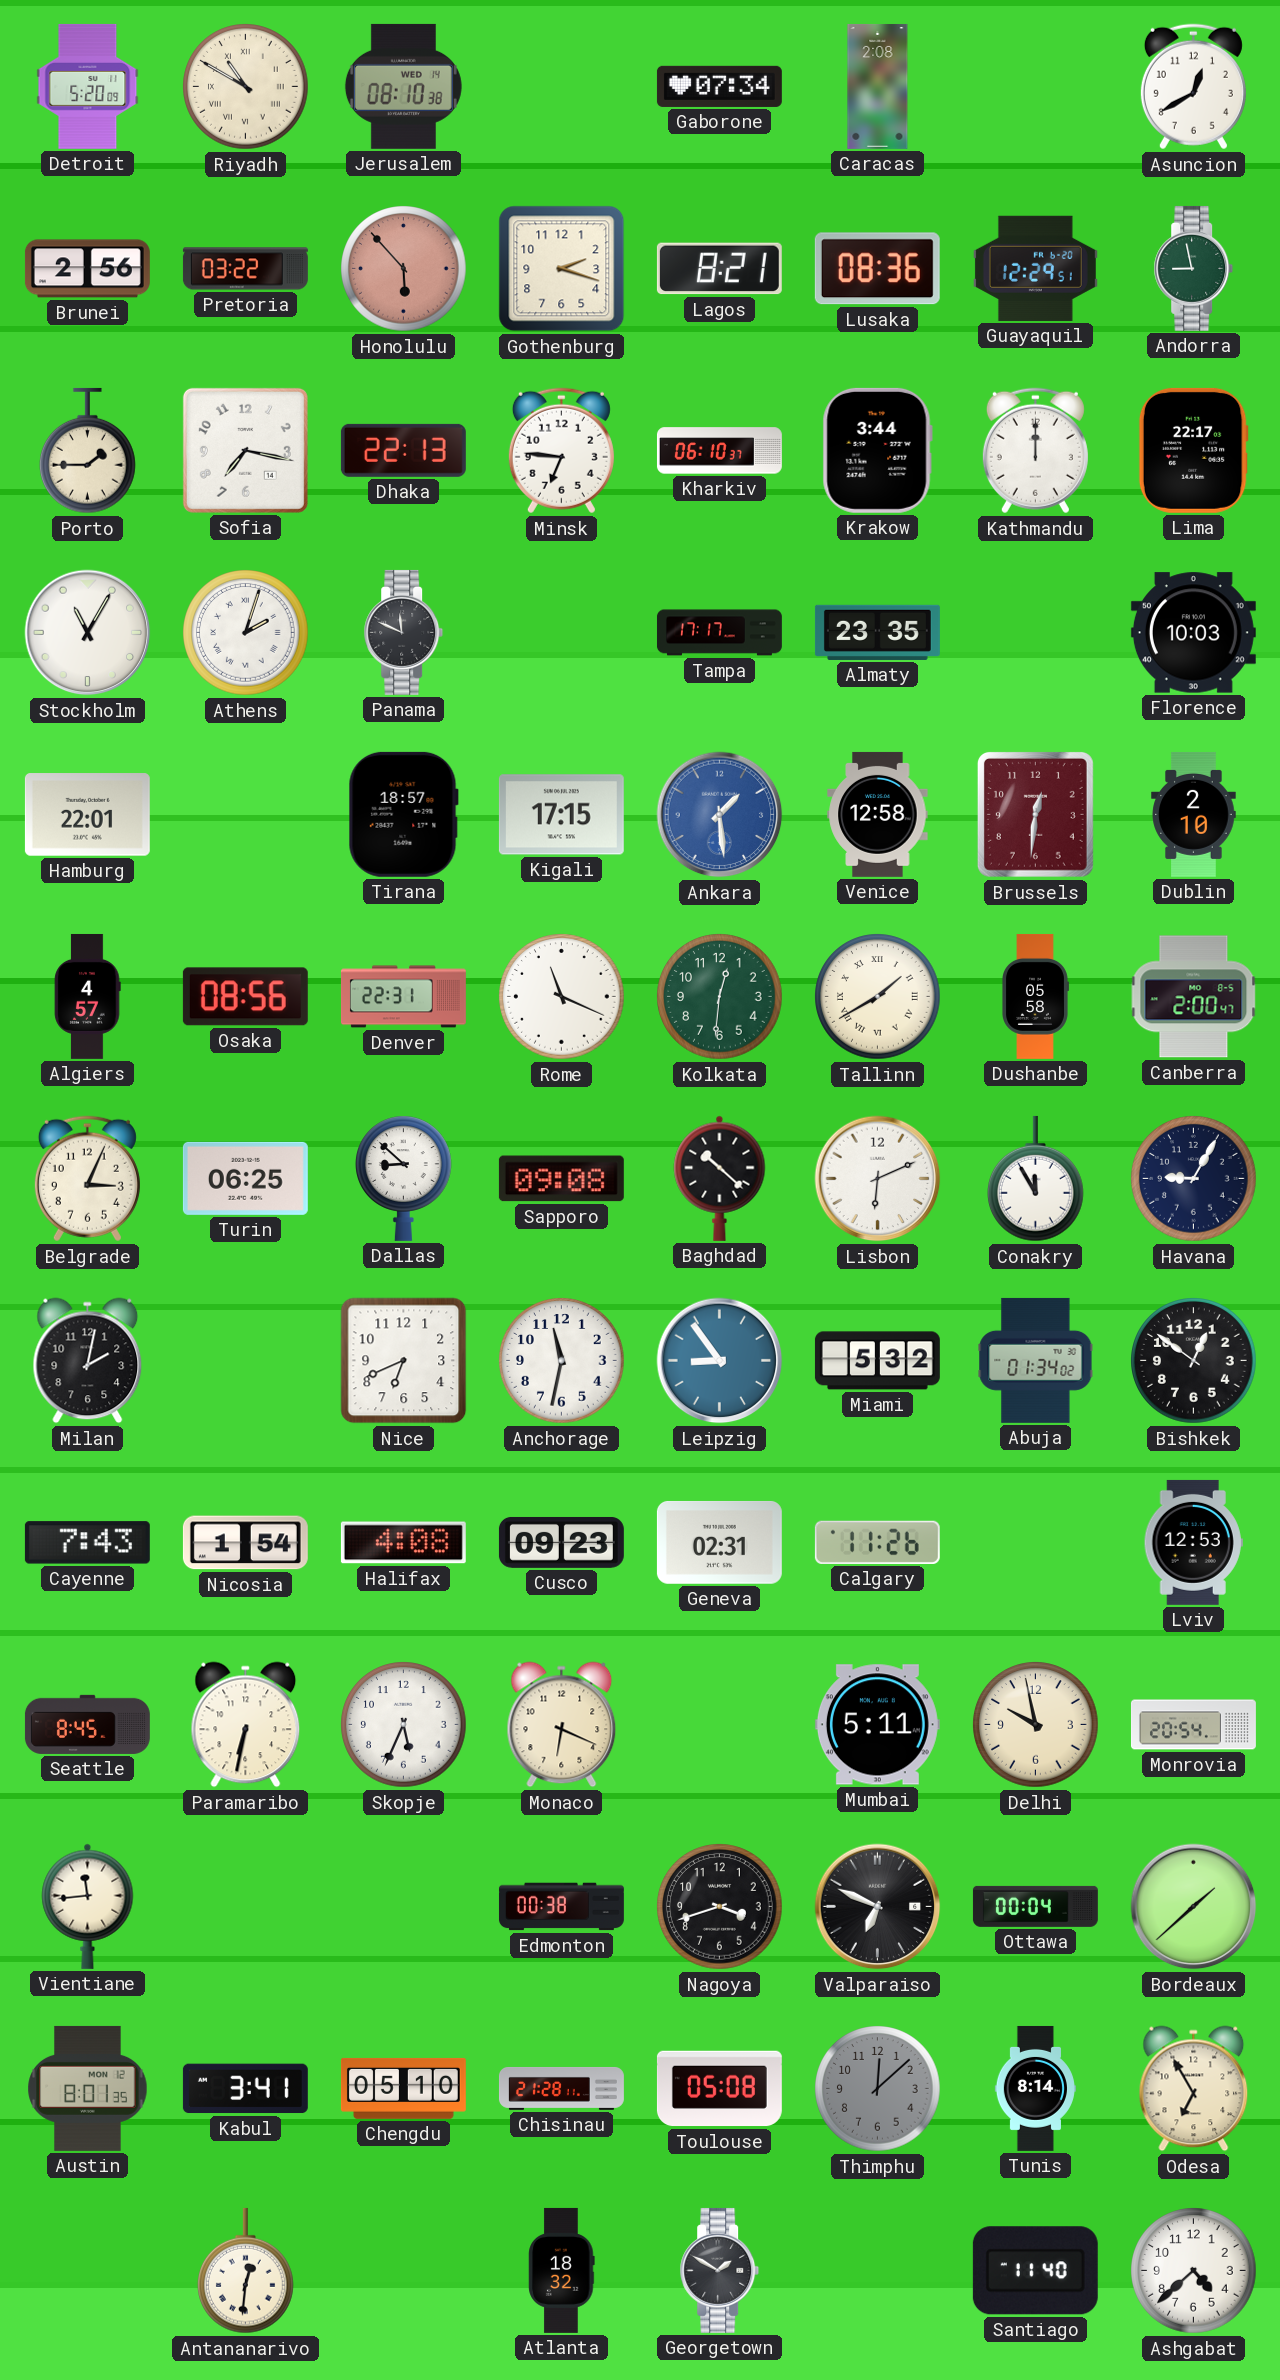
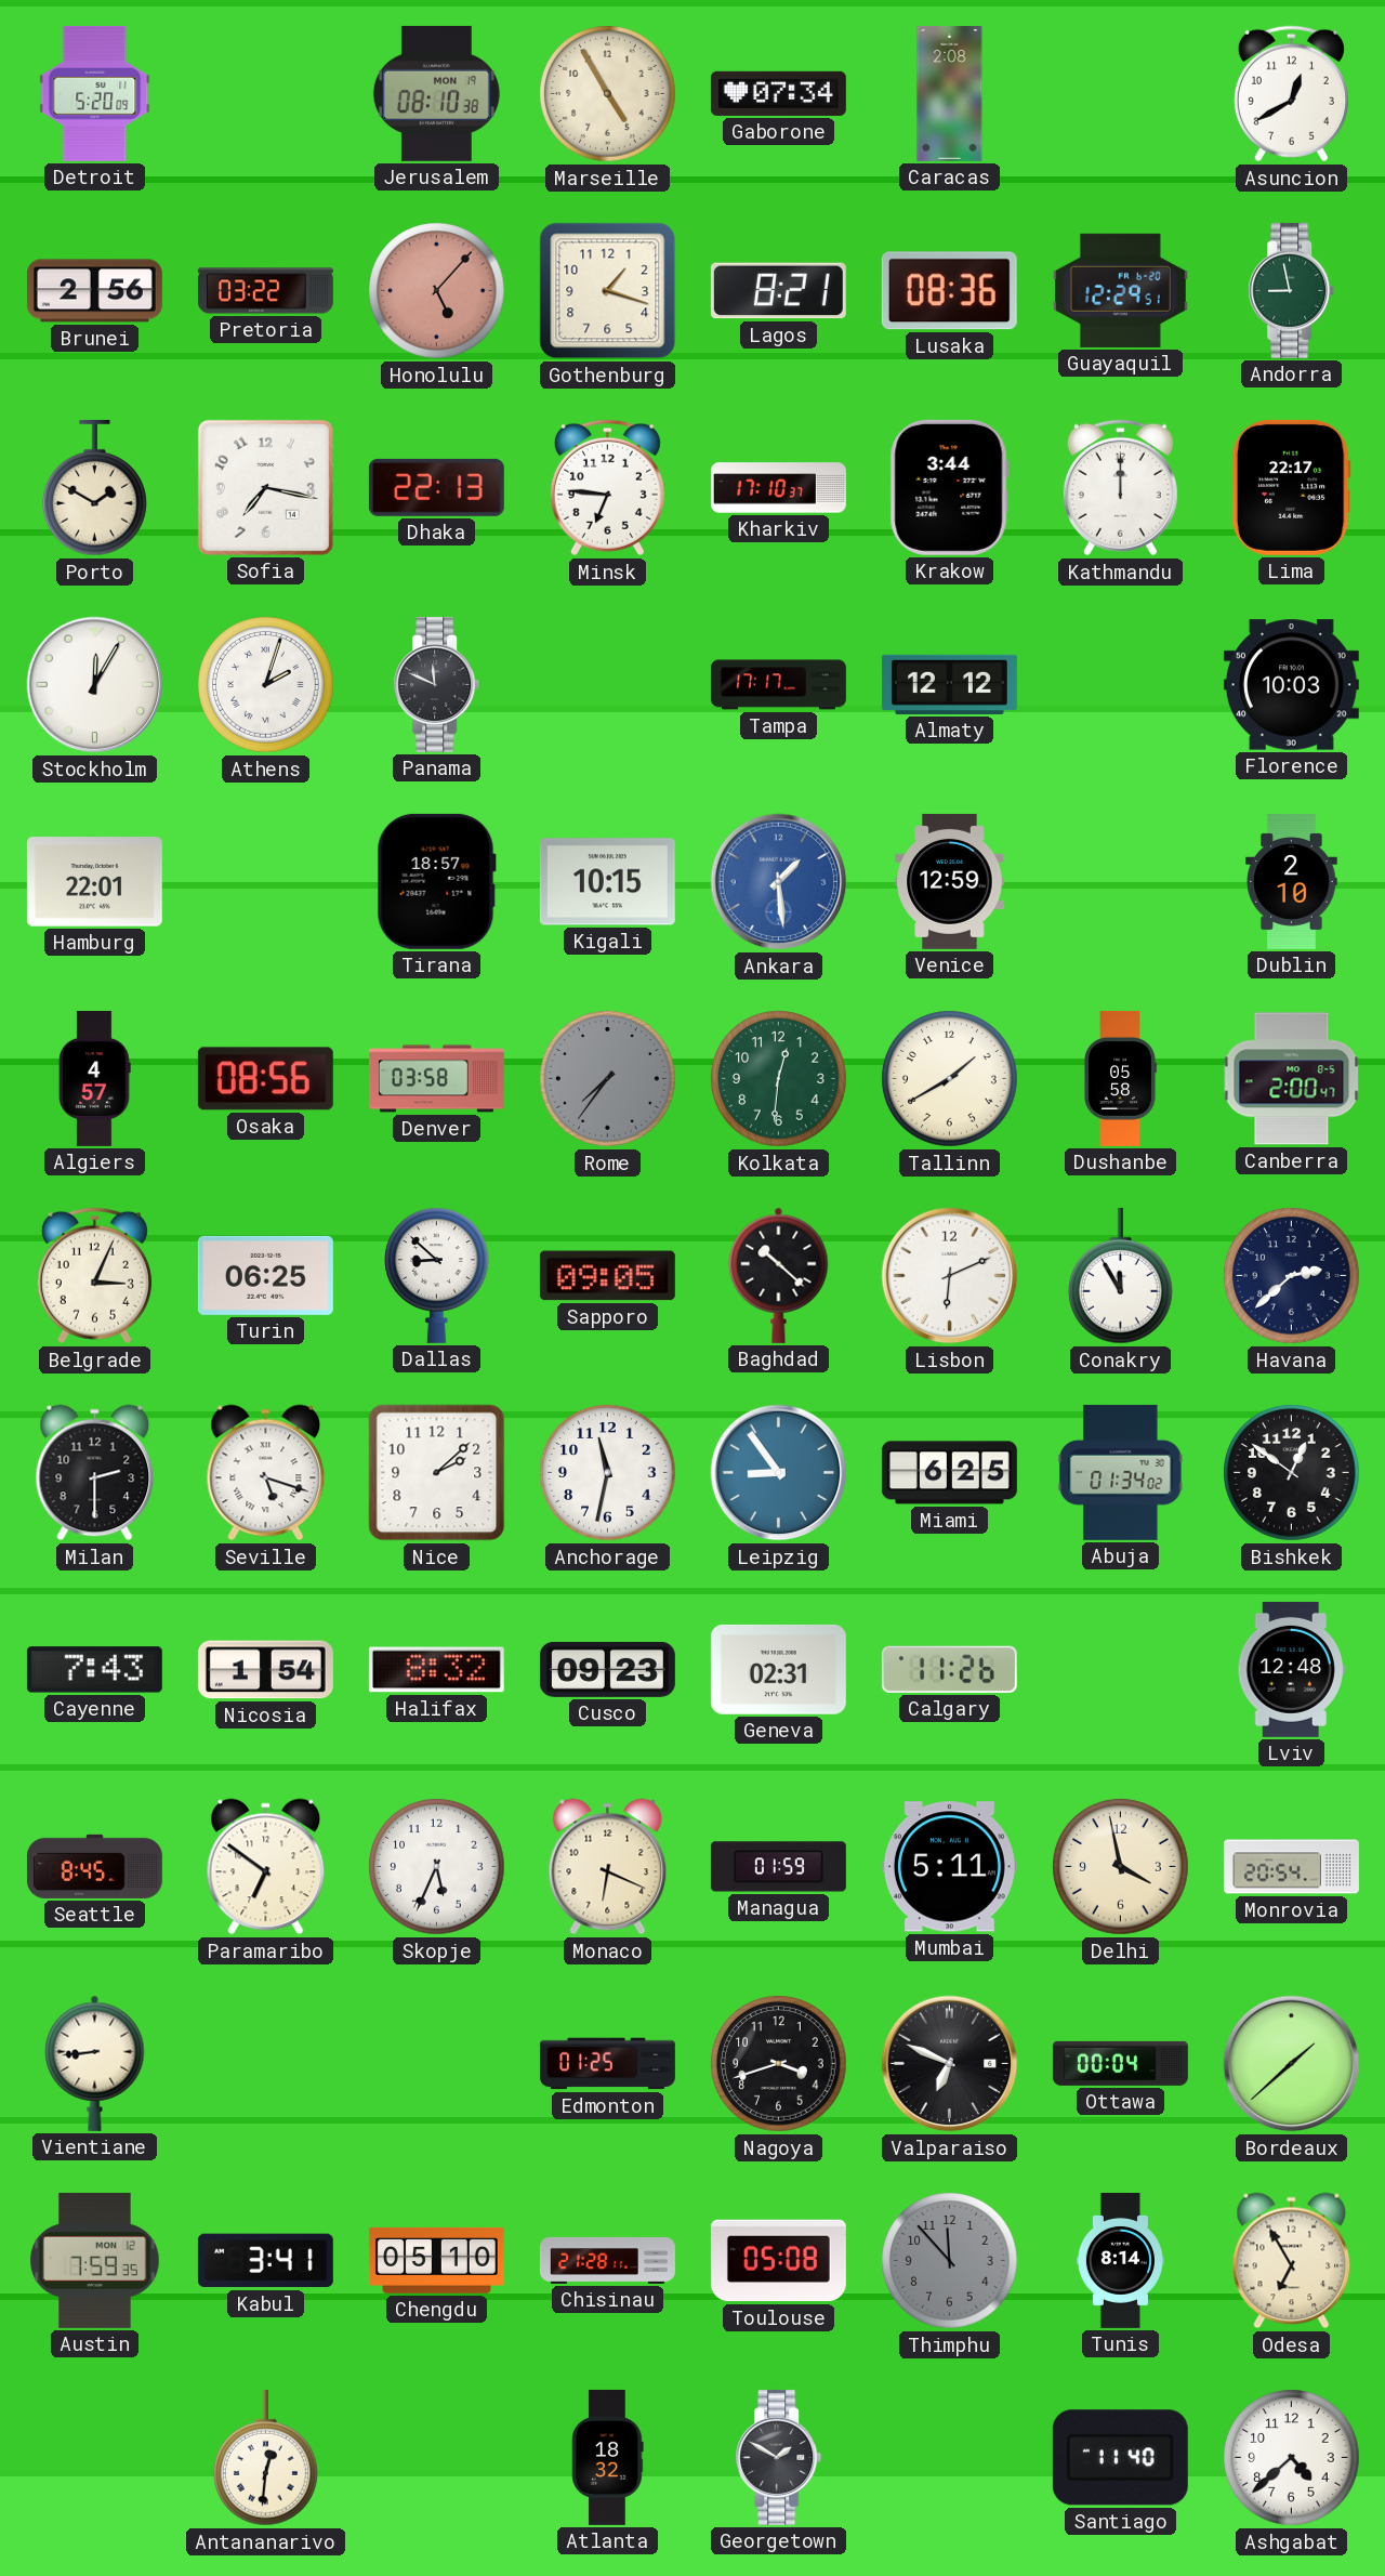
Riyadh: 10:50 -> none (246, 87)
Jerusalem date: WED 14 -> MON 19 (436, 93)
Marseille: none -> 4:55 (608, 94)
Honolulu: 5:53 -> 5:07 (437, 291)
Gothenburg: 2:18 -> 1:18 (608, 291)
Porto: 1:45 -> 1:50 (95, 488)
Kharkiv: 06:10 -> 17:10 (778, 488)
Stockholm: 11:05 -> 12:05 (95, 685)
Almaty: 23:35 -> 12:12 (949, 684)
Kigali: 17:15 -> 10:15 (607, 882)
Venice: 12:58 -> 12:59 (950, 881)
Brussels: 12:31 -> none (1035, 814)
Denver: 22:31 -> 03:58 (436, 1079)
Rome: 11:19 -> 7:36 (608, 1079)
Rome dial: white -> grey (608, 1079)
Tallinn numerals: Roman -> Arabic (950, 1079)
Sapporo: 09:08 -> 09:05 (607, 1276)
Havana: 9:05 -> 2:38 (1292, 1276)
Milan: 2:02 -> 2:30 (95, 1473)
Seville: none -> 5:18 (266, 1473)
Nice: 6:41 -> 2:08 (437, 1473)
Miami: 5:32 -> 6:25 (949, 1473)
Halifax: 4:08 -> 8:32 (436, 1670)
Lviv: 12:53 -> 12:48 (1291, 1669)
Paramaribo: 6:32 -> 6:51 (266, 1867)
Managua: none -> 01:59 (778, 1867)
Delhi: 9:58 -> 3:58 (1121, 1867)
Vientiane: 11:44 -> 8:44 (95, 2063)
Edmonton: 00:38 -> 01:25 (607, 2064)
Austin: 8:01 -> 7:59 (95, 2260)
Thimphu: 12:08 -> 11:53 (950, 2261)
